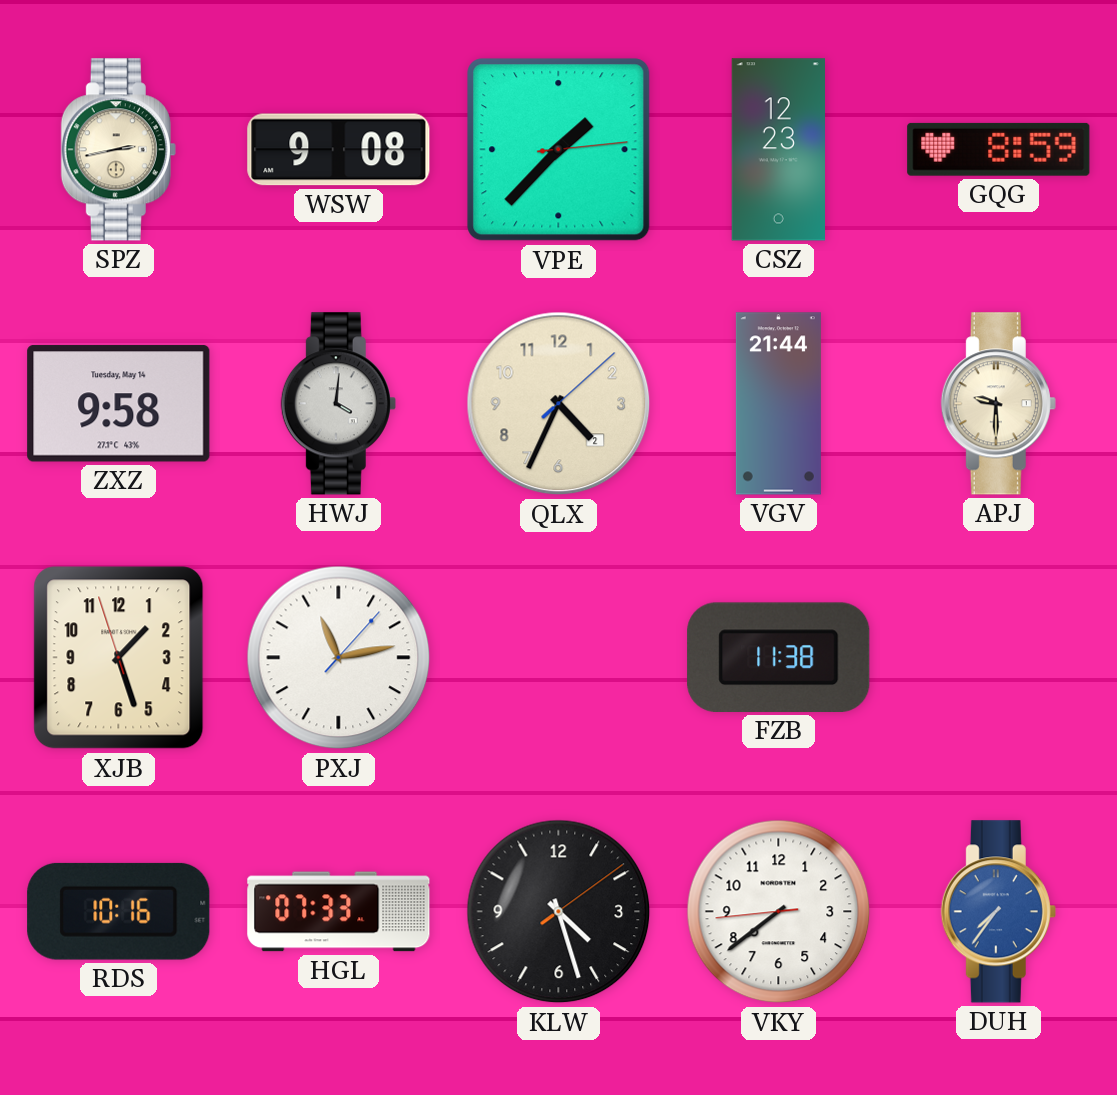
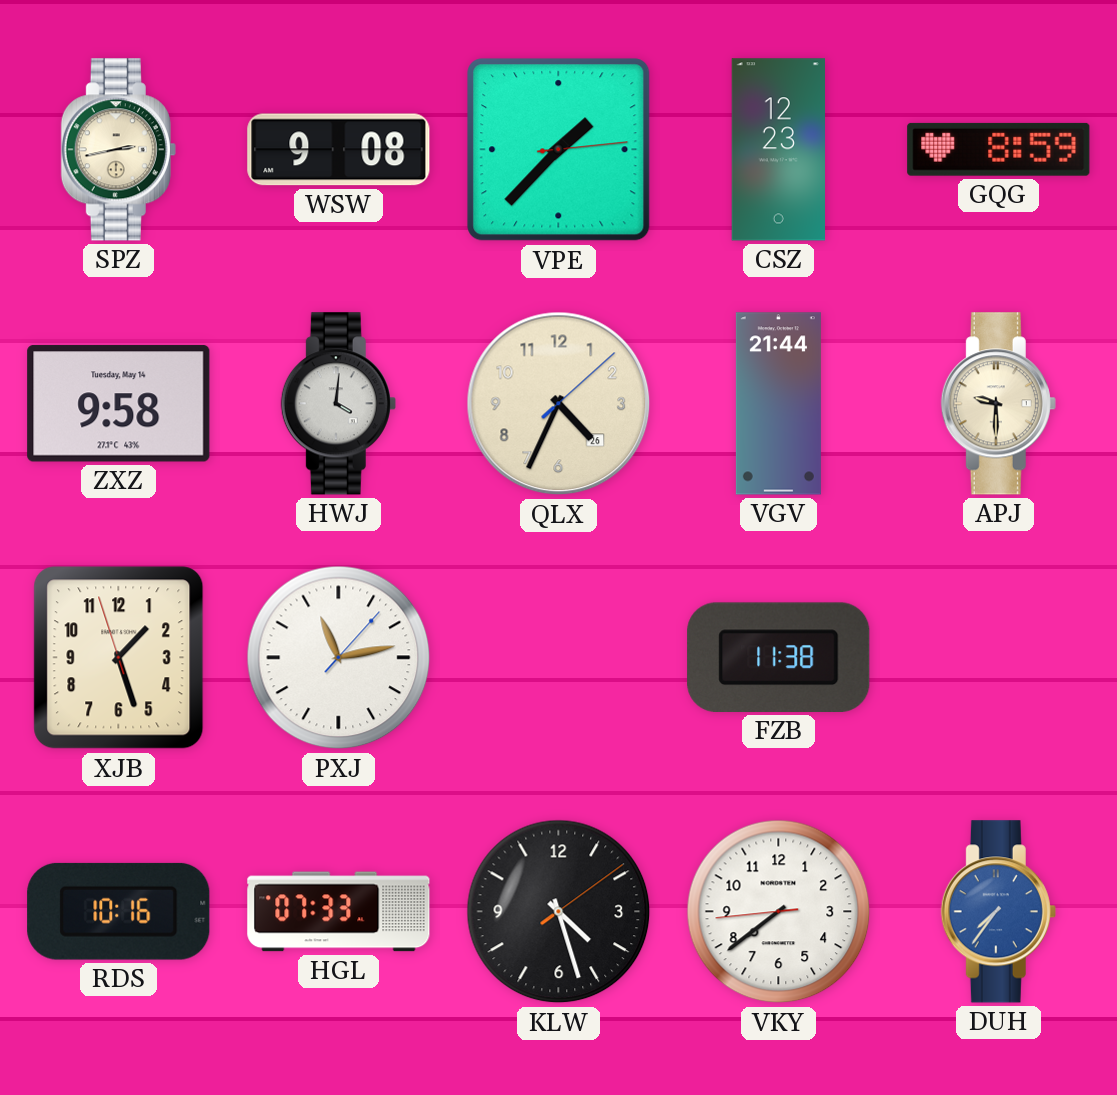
QLX date: 2 -> 26 (559, 404)
